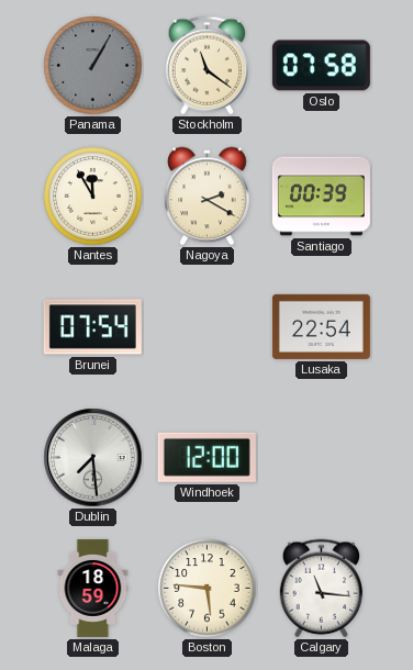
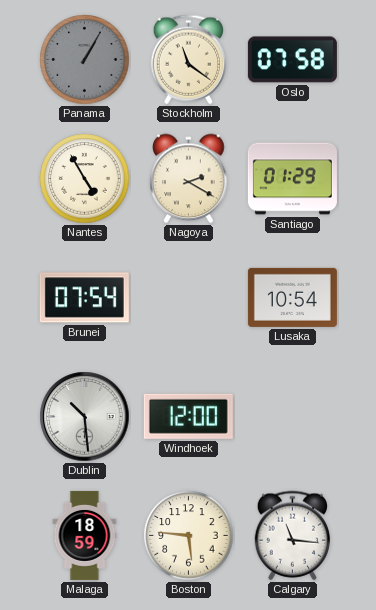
Nantes: 11:55 -> 4:55 (85, 179)
Santiago: 00:39 -> 01:29 (292, 179)
Lusaka: 22:54 -> 10:54 (292, 297)
Dublin: 7:29 -> 10:29 (85, 417)
